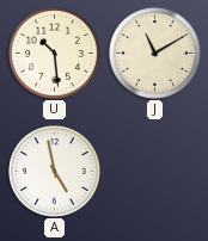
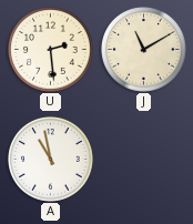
U: 10:29 -> 2:29 (51, 50)
A: 4:58 -> 10:58 (51, 160)
